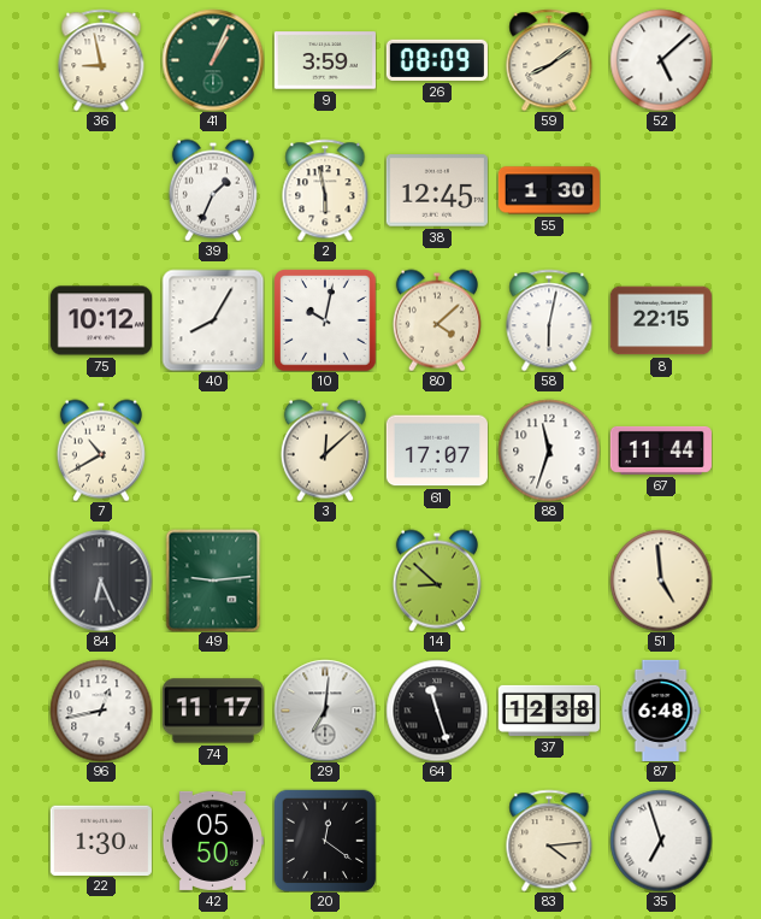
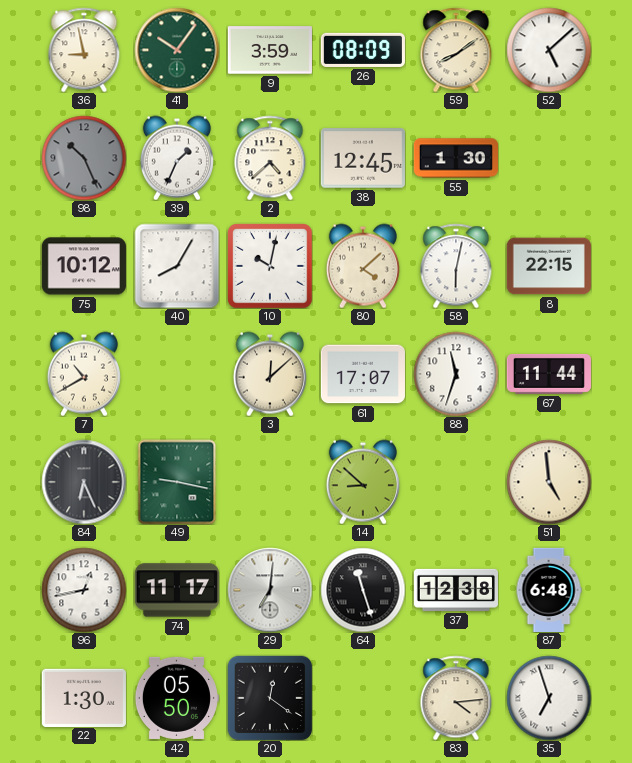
41: 1:04 -> 10:06 (177, 50)
98: none -> 10:26 (84, 158)
2: 5:58 -> 4:38 (270, 158)
49: 9:14 -> 9:17 (177, 482)
